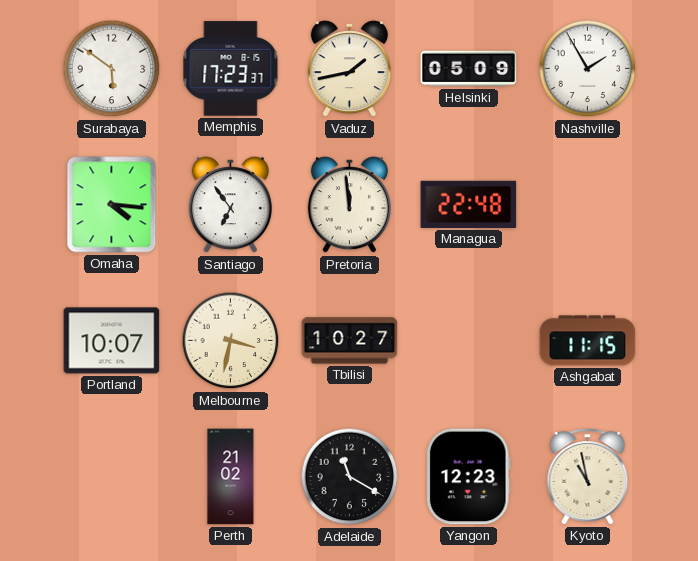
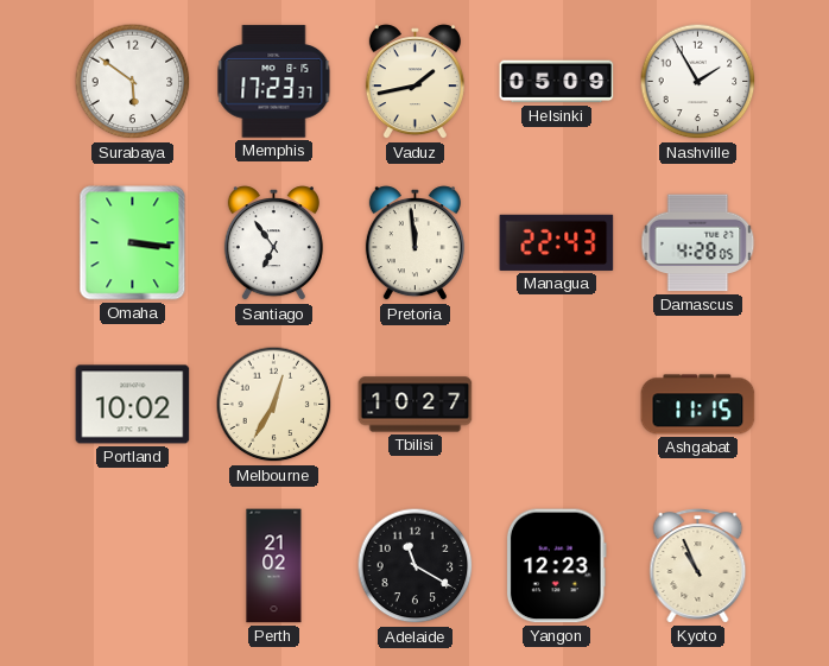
Omaha: 4:16 -> 3:16 (133, 243)
Managua: 22:48 -> 22:43 (557, 242)
Damascus: none -> 4:28 (698, 243)
Portland: 10:07 -> 10:02 (133, 405)
Melbourne: 3:32 -> 12:35 (274, 405)
Kyoto: 10:58 -> 10:56 (698, 566)
